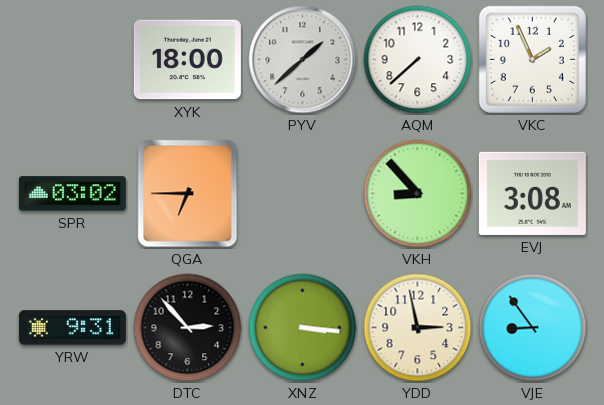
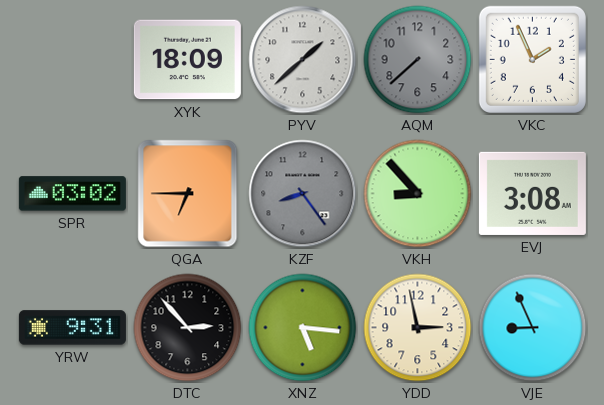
XYK: 18:00 -> 18:09 (187, 60)
AQM dial: white -> grey (418, 60)
KZF: none -> 8:24 (303, 194)
XNZ: 3:16 -> 5:16 (303, 328)
VJE: 8:54 -> 8:56 (533, 328)
